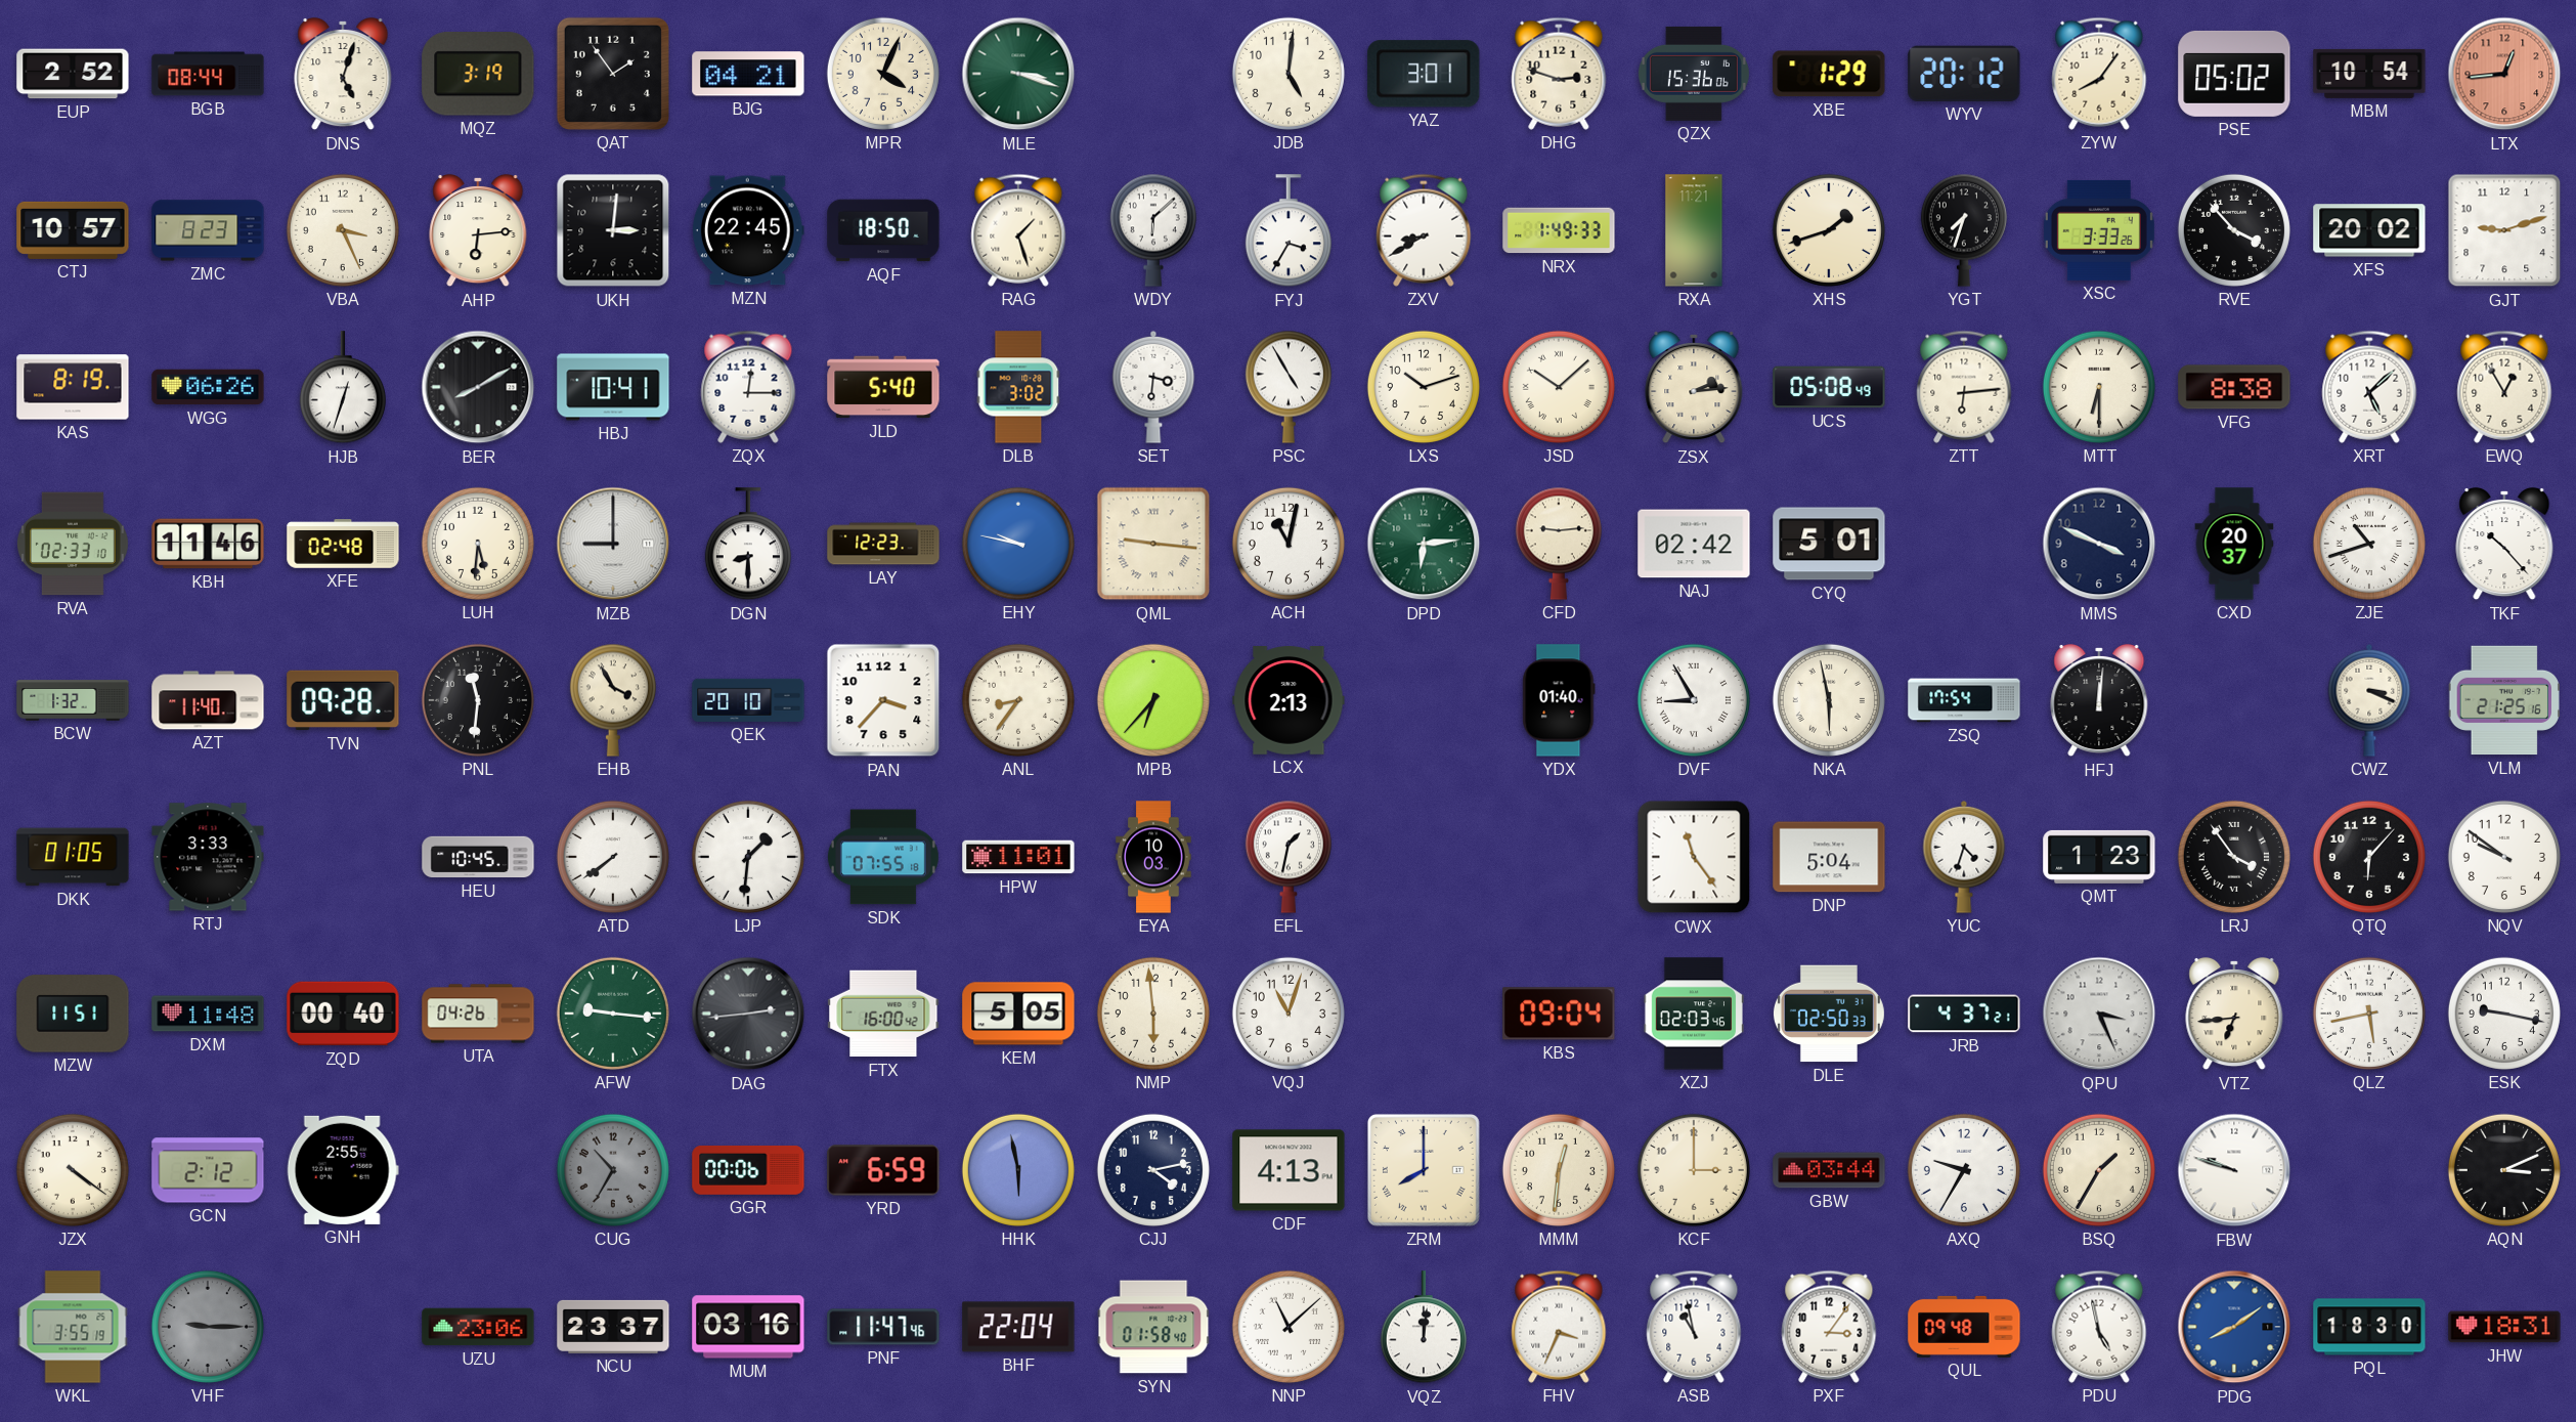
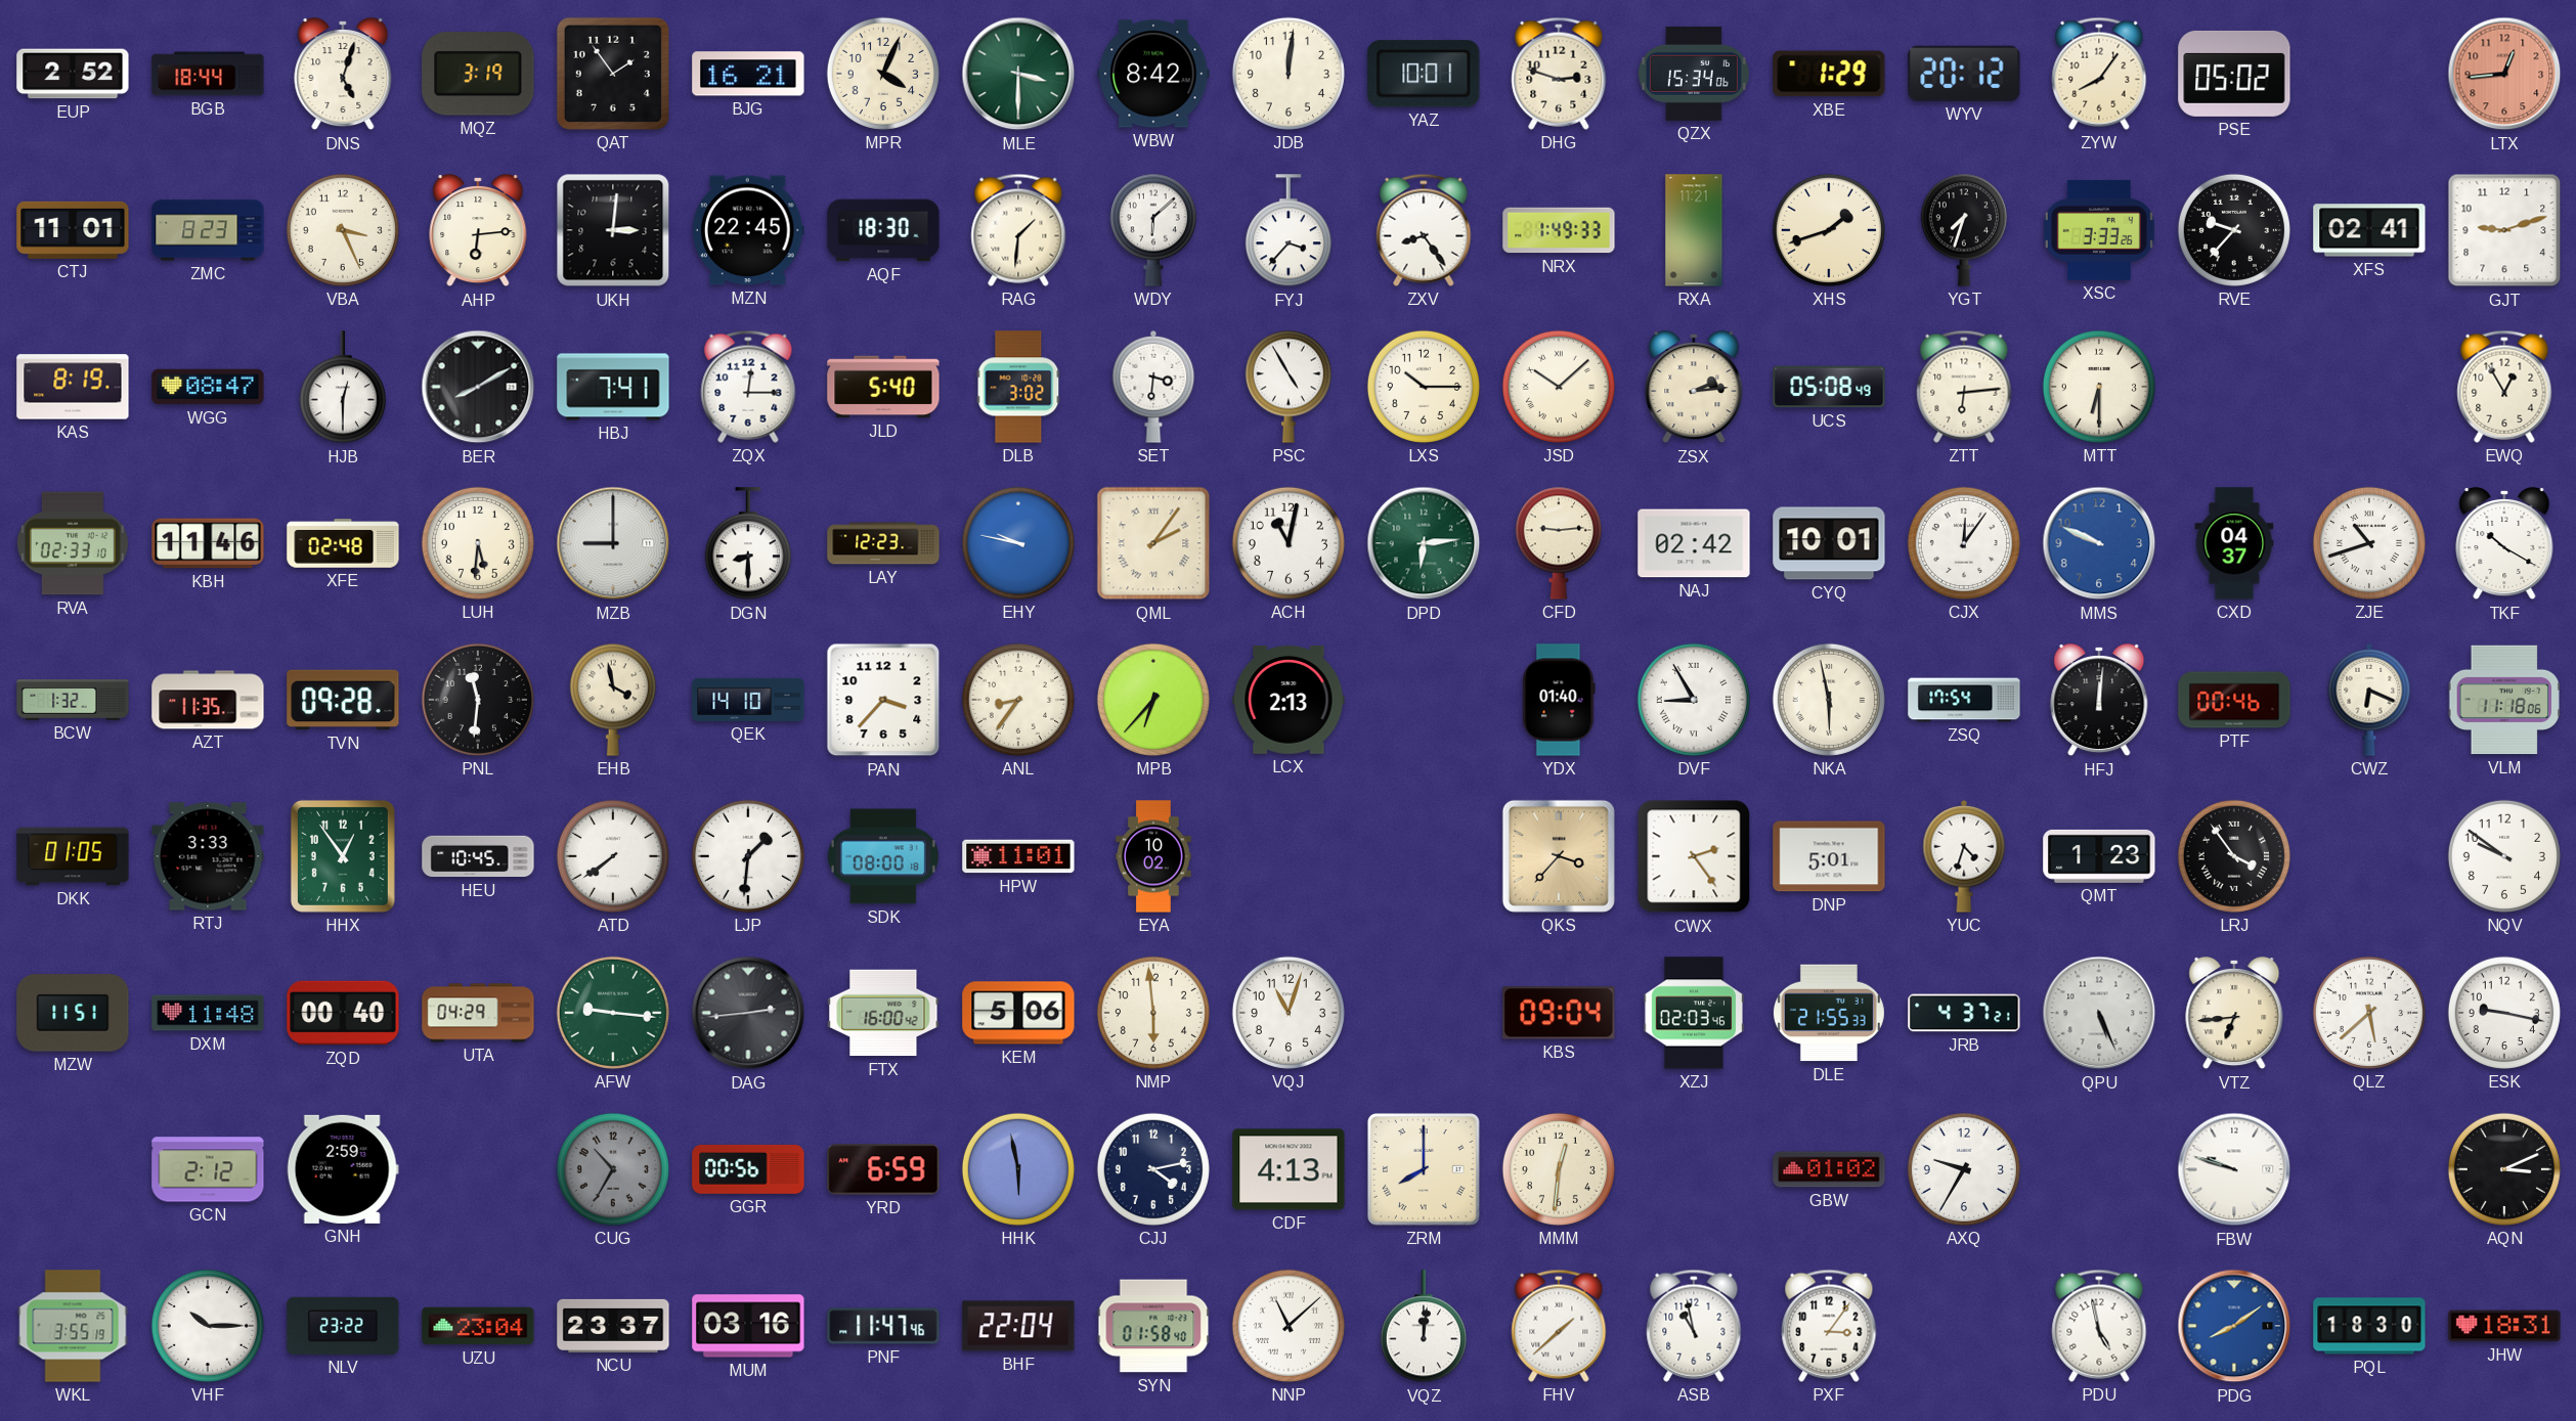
BGB: 08:44 -> 18:44 (208, 74)
BJG: 04:21 -> 16:21 (748, 74)
MLE: 3:18 -> 3:30 (1018, 74)
WBW: none -> 8:42 (1153, 74)
JDB: 5:01 -> 12:01 (1289, 74)
YAZ: 3:01 -> 10:01 (1424, 74)
QZX: 15:36 -> 15:34 (1694, 74)
MBM: 10:54 -> none (2369, 74)
CTJ: 10:57 -> 11:01 (73, 230)
AQF: 18:50 -> 18:30 (883, 230)
RAG: 1:27 -> 1:31 (1018, 230)
FYJ: 3:35 -> 3:37 (1289, 231)
ZXV: 8:40 -> 8:24 (1424, 230)
RVE: 3:53 -> 9:37 (2234, 230)
XFS: 20:02 -> 02:41 (2369, 230)
WGG: 06:26 -> 08:47 (208, 387)
HJB: 12:33 -> 12:30 (343, 388)
HBJ: 10:41 -> 7:41 (613, 387)
LXS: 10:12 -> 10:15 (1424, 387)
VFG: 8:38 -> none (2234, 387)
XRT: 5:08 -> none (2369, 387)
QML: 9:16 -> 2:06 (1153, 543)
CYQ: 5:01 -> 10:01 (1829, 543)
CJX: none -> 12:06 (1964, 543)
MMS: 3:49 -> 9:49 (2099, 543)
MMS dial: navy -> blue (2099, 543)
CXD: 20:37 -> 04:37 (2234, 543)
TKF: 10:23 -> 10:20 (2504, 543)
AZT: 11:40 -> 11:35 (208, 700)
EHB: 3:55 -> 3:58 (613, 700)
QEK: 20:10 -> 14:10 (748, 700)
PTF: none -> 00:46 (2234, 700)
CWZ: 3:19 -> 6:19 (2369, 700)
VLM: 21:25 -> 11:18 (2504, 700)
HHX: none -> 12:54 (343, 856)
SDK: 07:55 -> 08:00 (883, 856)
EYA: 10:03 -> 10:02 (1153, 856)
EFL: 1:32 -> none (1289, 857)
QKS: none -> 3:37 (1559, 856)
CWX: 11:24 -> 2:24 (1694, 856)
DNP: 5:04 -> 5:01 (1829, 856)
QTQ: 6:07 -> none (2369, 857)
UTA: 04:26 -> 04:29 (478, 1013)
KEM: 5:05 -> 5:06 (1018, 1013)
DLE: 02:50 -> 21:55 (1829, 1013)
QPU: 3:26 -> 5:26 (2099, 1013)
QLZ: 5:43 -> 5:38 (2369, 1013)
JZX: 4:21 -> none (73, 1170)
GNH: 2:55 -> 2:59 (343, 1169)
GGR: 00:06 -> 00:56 (748, 1169)
KCF: 3:00 -> none (1694, 1170)
GBW: 03:44 -> 01:02 (1829, 1169)
BSQ: 1:35 -> none (2099, 1170)
VHF: 9:15 -> 10:15 (208, 1326)
VHF dial: grey -> white (208, 1326)
NLV: none -> 23:22 (343, 1326)
UZU: 23:06 -> 23:04 (478, 1326)
FHV: 3:34 -> 1:38 (1559, 1326)
QUL: 09:48 -> none (1964, 1327)
